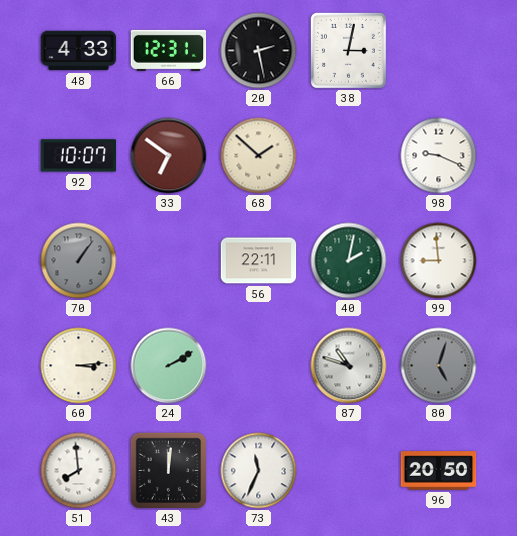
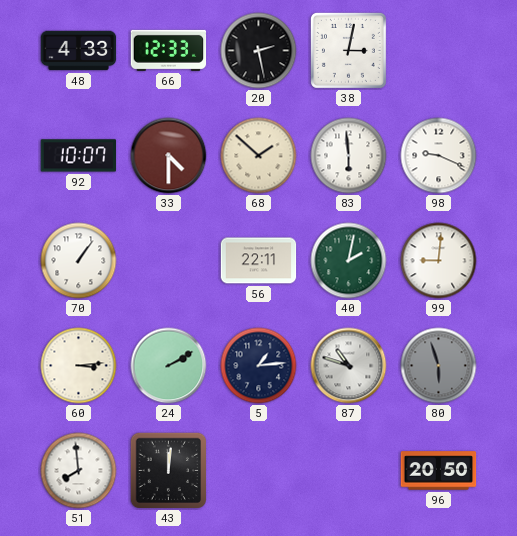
66: 12:31 -> 12:33 (169, 50)
33: 6:51 -> 4:30 (169, 156)
83: none -> 5:59 (349, 156)
70 dial: grey -> white (79, 261)
99: 8:59 -> 9:01 (439, 261)
5: none -> 1:14 (259, 366)
80: 5:03 -> 5:57 (439, 366)
73: 11:34 -> none (259, 471)
